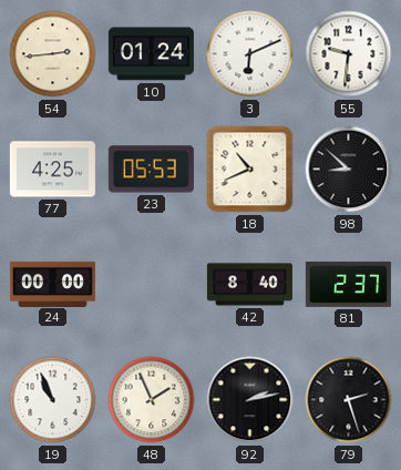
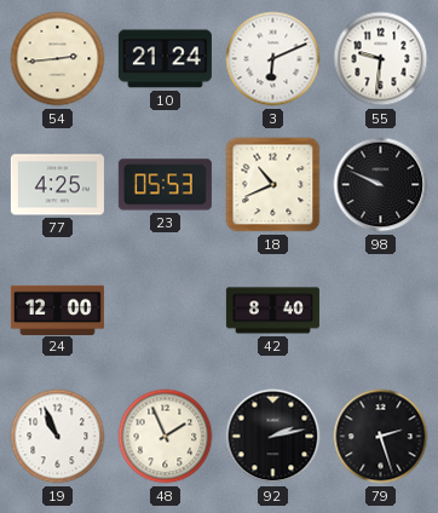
10: 01:24 -> 21:24 (165, 59)
98: 8:52 -> 9:49 (381, 185)
24: 00:00 -> 12:00 (57, 310)
81: 2:37 -> none (348, 284)
